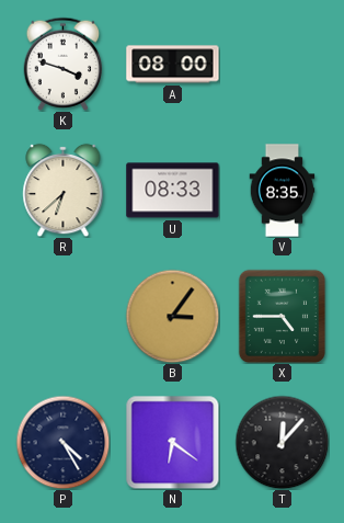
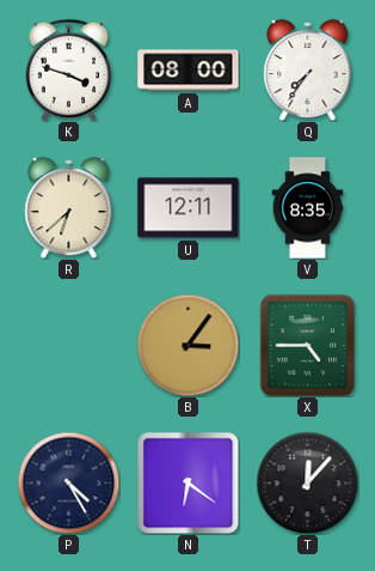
Q: none -> 7:36 (308, 69)
U: 08:33 -> 12:11 (189, 208)
